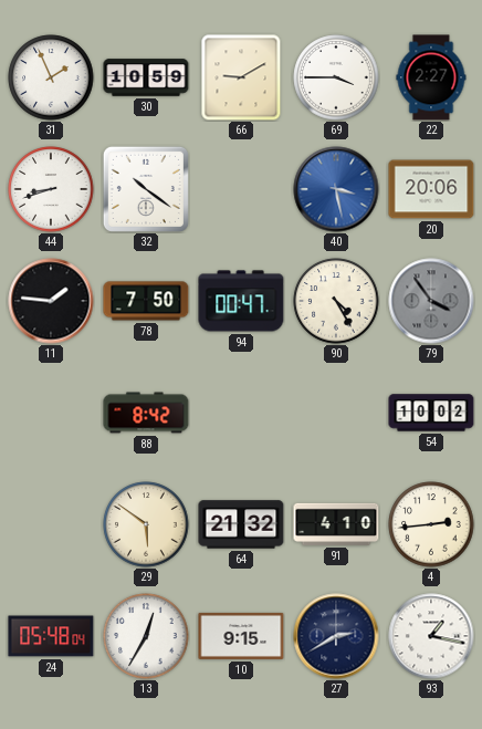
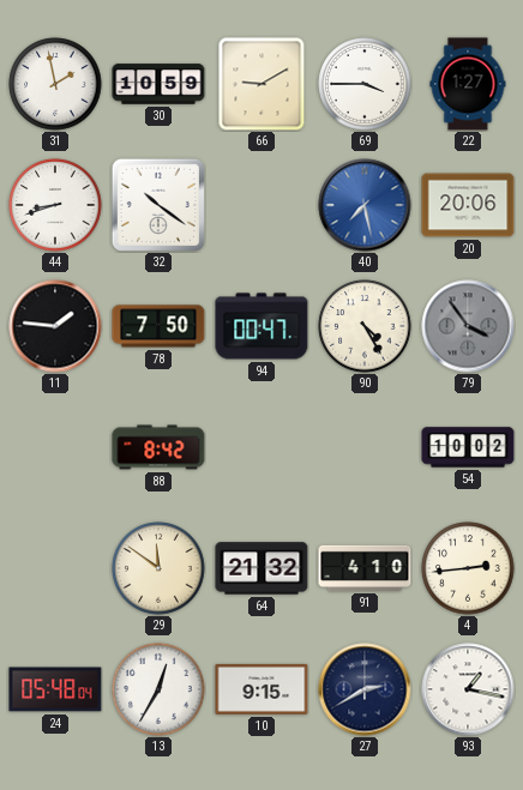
31: 1:56 -> 1:58 (55, 84)
22: 2:27 -> 1:27 (468, 84)
40: 3:28 -> 7:28 (365, 205)
29: 5:51 -> 11:51 (158, 568)
